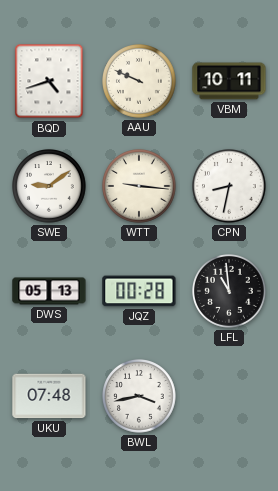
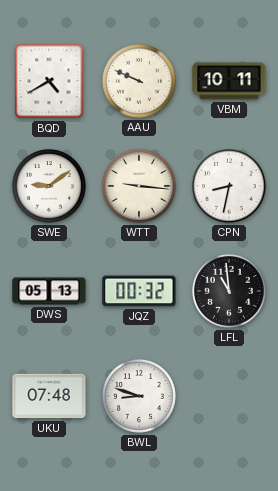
BQD: 4:42 -> 4:40 (49, 81)
JQZ: 00:28 -> 00:32 (139, 291)
BWL: 3:43 -> 8:48 (140, 397)
